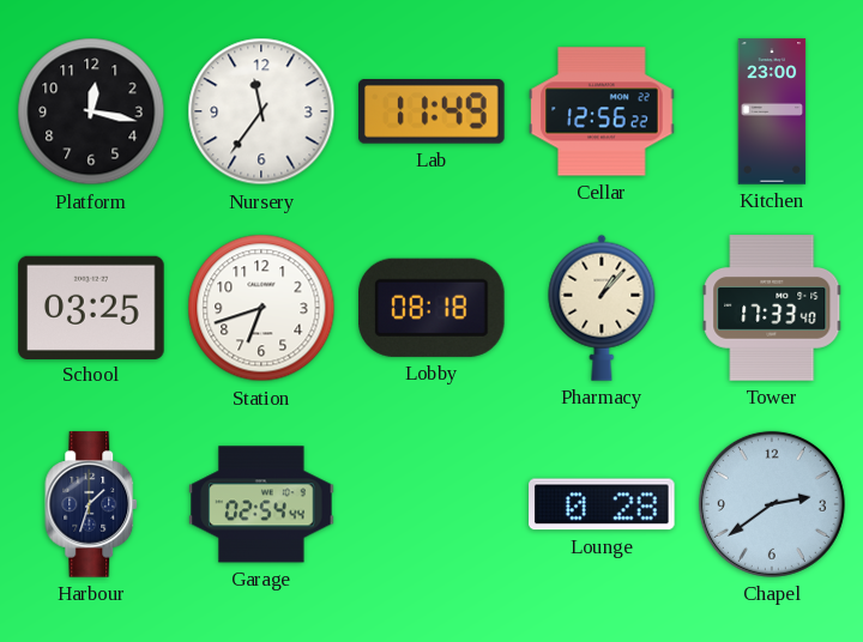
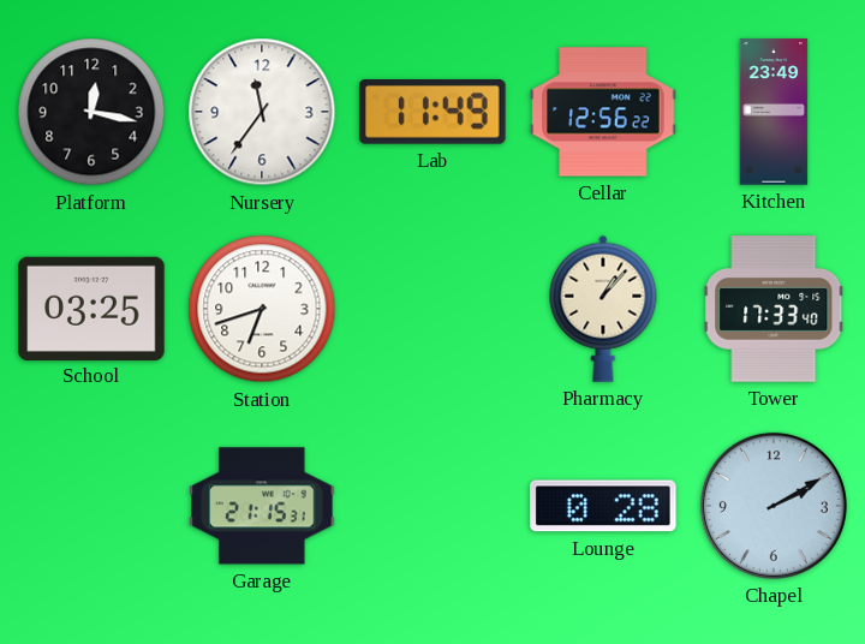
Kitchen: 23:00 -> 23:49 (774, 112)
Lobby: 08:18 -> none (433, 308)
Harbour: 1:33 -> none (92, 504)
Garage: 02:54 -> 21:15 (262, 506)
Chapel: 2:39 -> 2:10 (774, 506)
